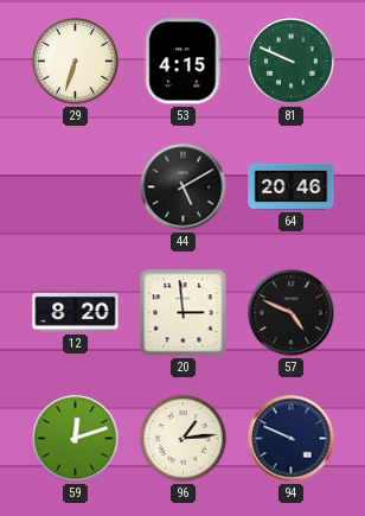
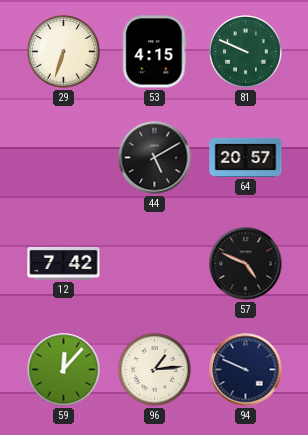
64: 20:46 -> 20:57 (246, 157)
12: 8:20 -> 7:42 (64, 263)
20: 2:59 -> none (184, 313)
59: 12:12 -> 12:07 (64, 370)
